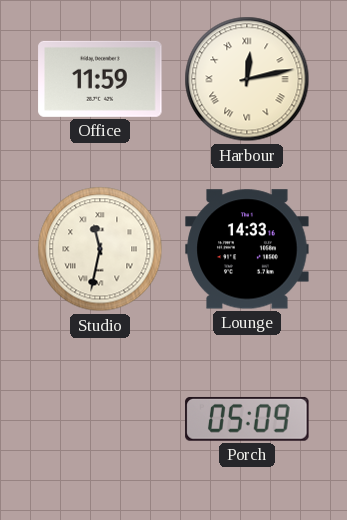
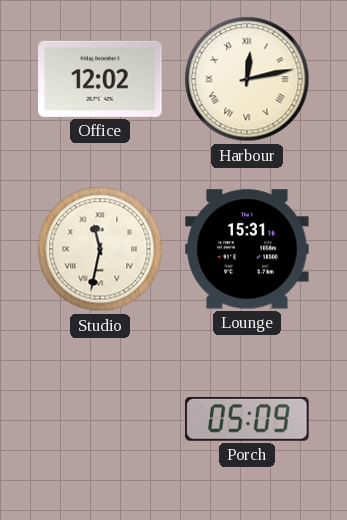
Office: 11:59 -> 12:02 (100, 79)
Lounge: 14:33 -> 15:31 (247, 249)
